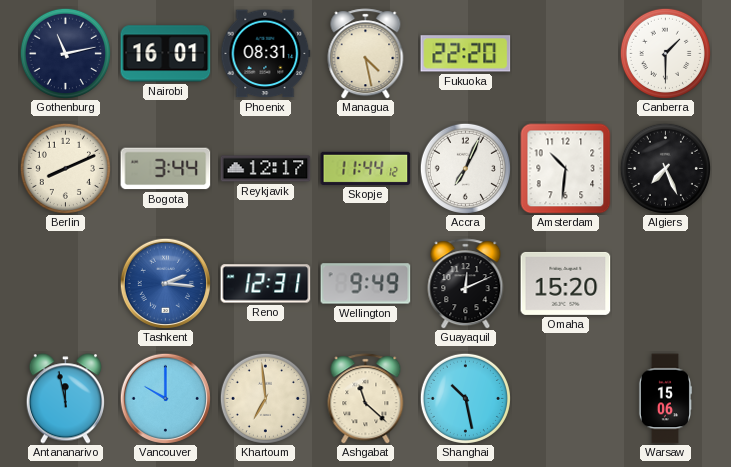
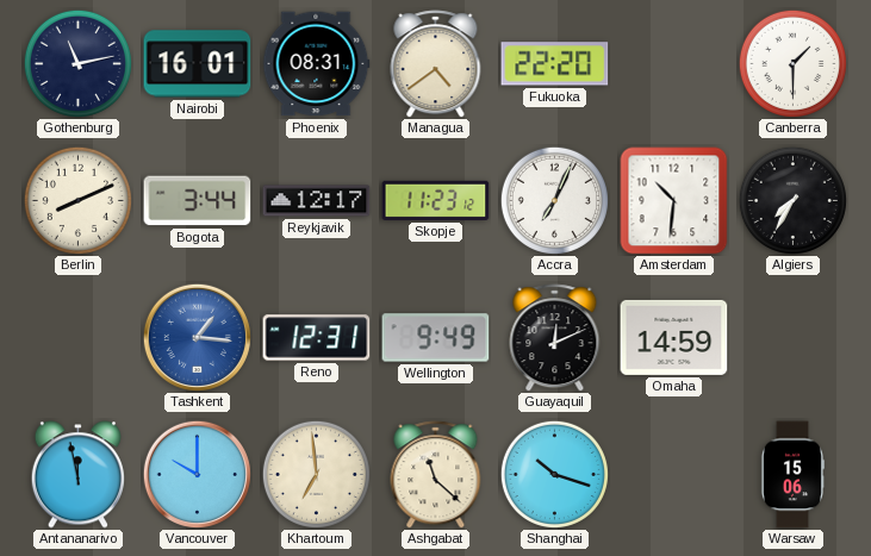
Managua: 4:28 -> 4:39 (436, 64)
Skopje: 11:44 -> 11:23 (436, 200)
Algiers: 7:26 -> 7:35 (792, 200)
Tashkent: 2:16 -> 1:16 (197, 337)
Omaha: 15:20 -> 14:59 (674, 337)
Shanghai: 10:28 -> 10:18 (554, 474)
